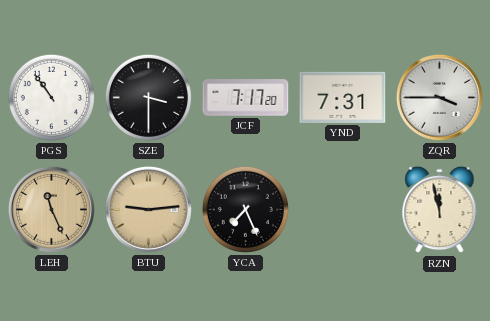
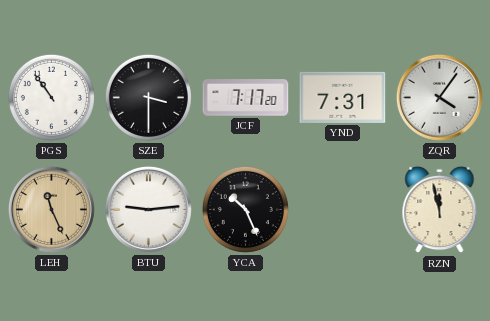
ZQR: 3:45 -> 4:06 (439, 97)
BTU dial: champagne -> white (148, 209)
YCA: 7:26 -> 10:26 (245, 209)
